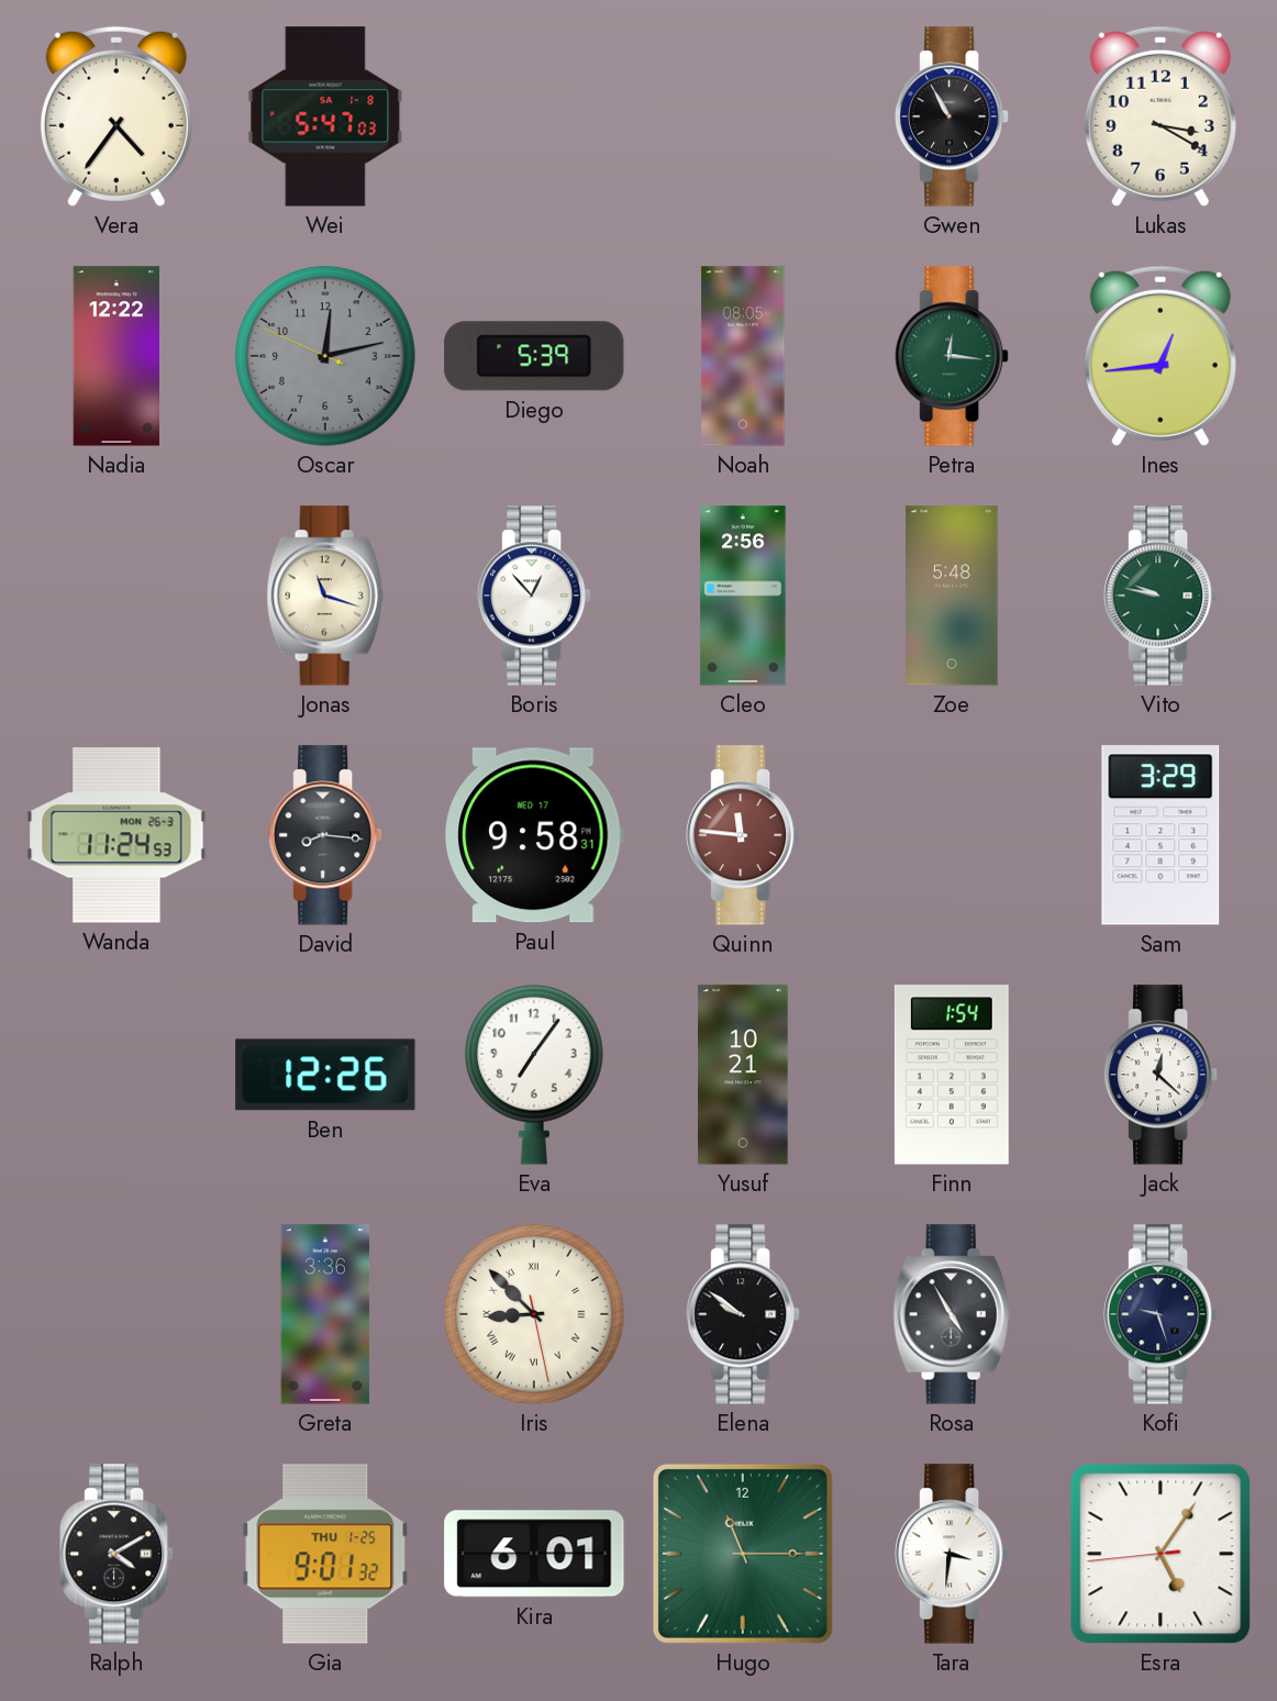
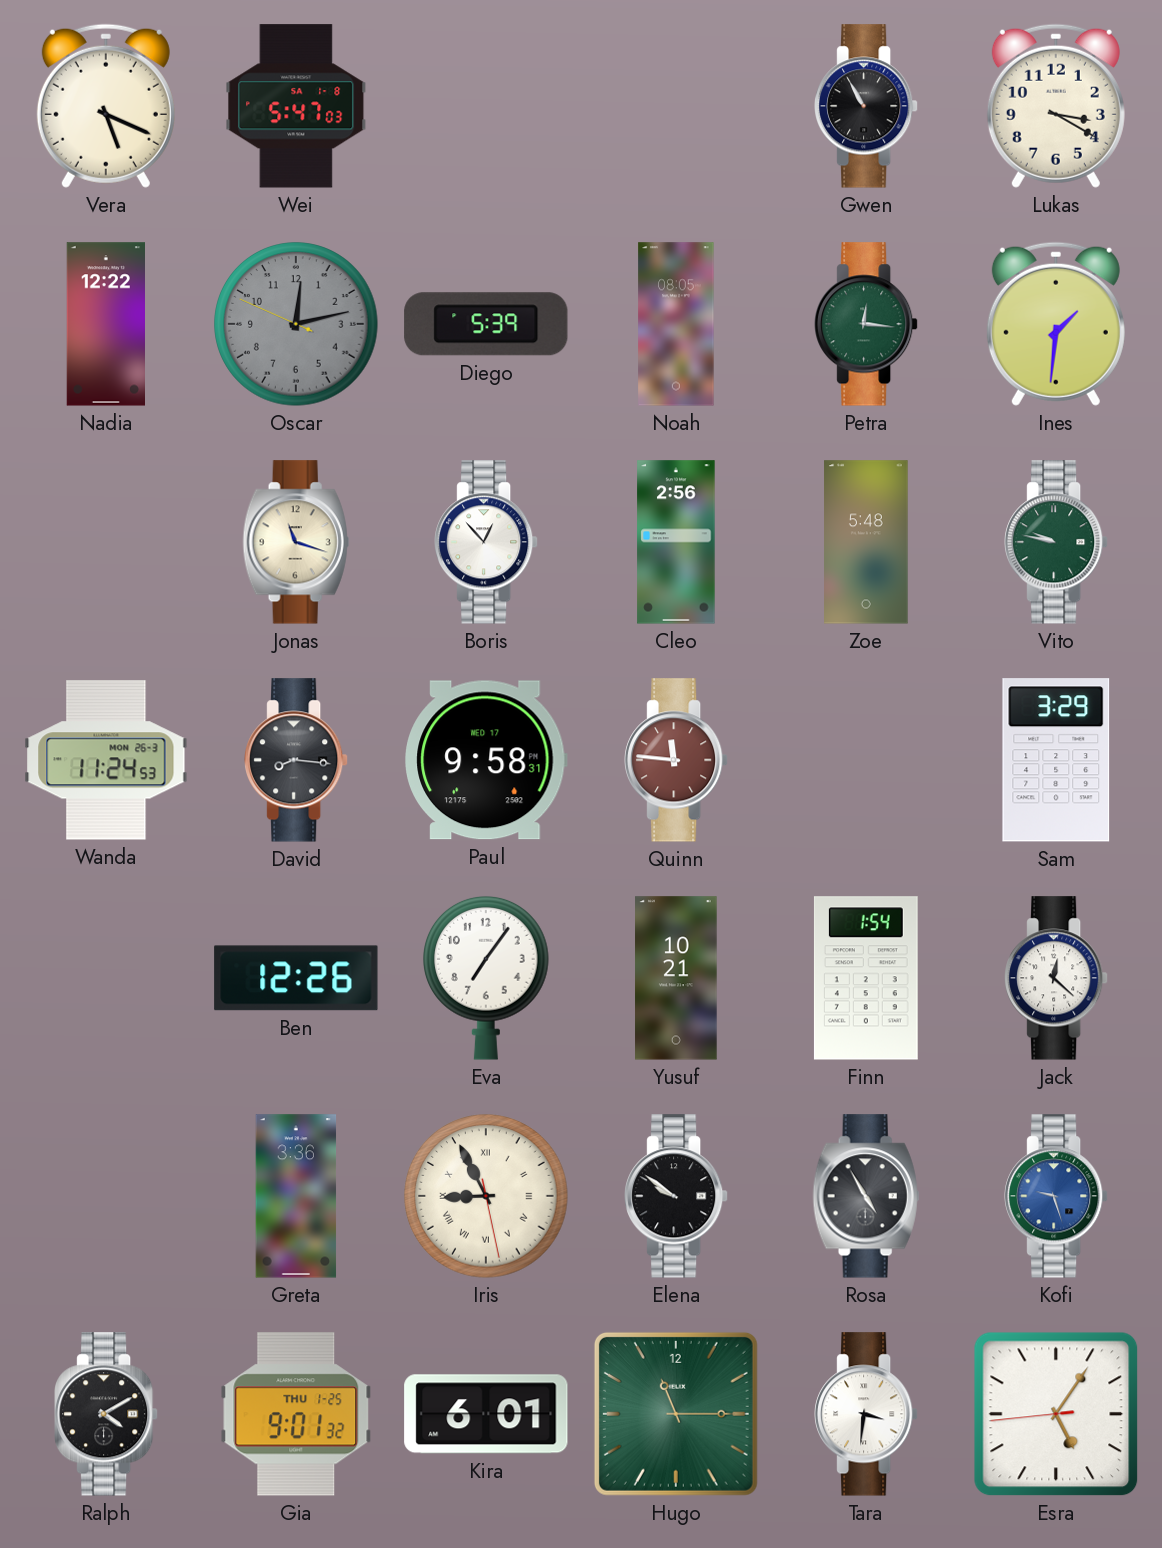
Vera: 4:36 -> 5:19 (106, 106)
Ines: 12:44 -> 1:31 (1056, 324)
Iris: 8:52 -> 8:55 (486, 1196)
Kofi dial: navy -> blue (1057, 1196)
